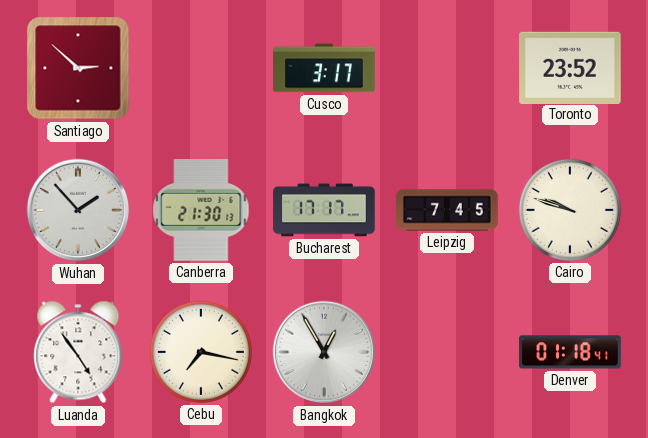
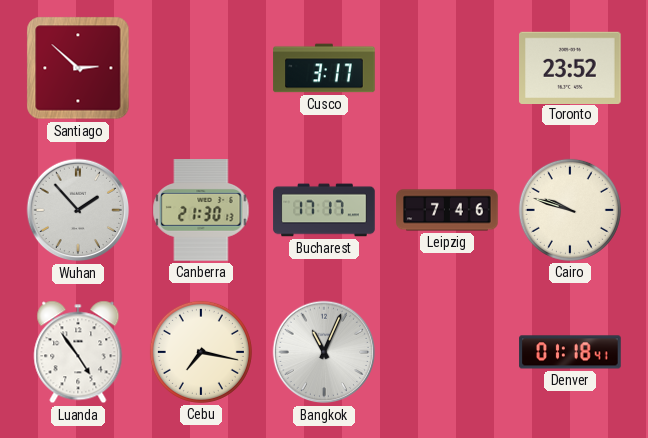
Leipzig: 7:45 -> 7:46 (447, 210)
Bangkok: 12:55 -> 11:04 (324, 352)
